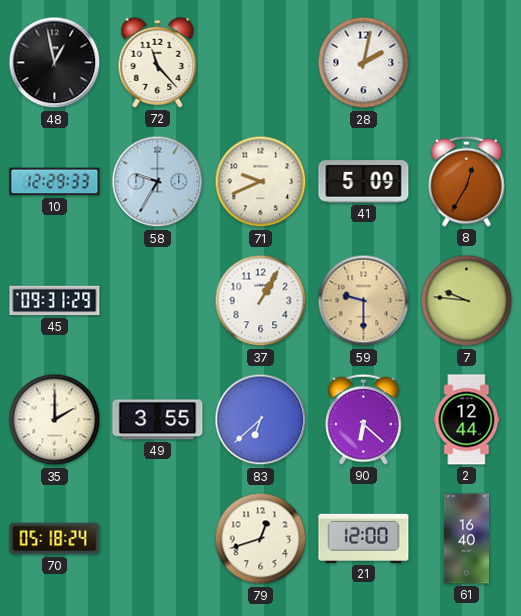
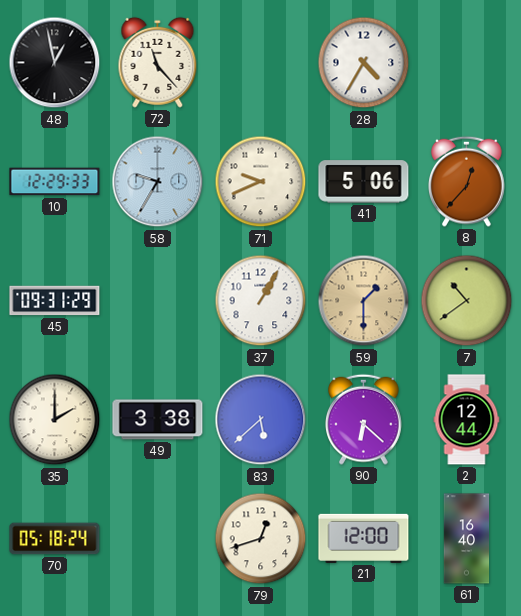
28: 2:02 -> 4:35 (364, 63)
41: 5:09 -> 5:06 (364, 182)
8: 12:35 -> 12:37 (467, 181)
59: 9:30 -> 1:30 (364, 301)
7: 9:46 -> 10:39 (467, 301)
49: 3:55 -> 3:38 (158, 420)
83: 6:38 -> 5:38 (261, 420)
